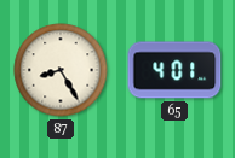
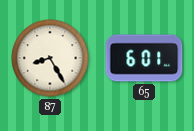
65: 4:01 -> 6:01 (144, 58)
